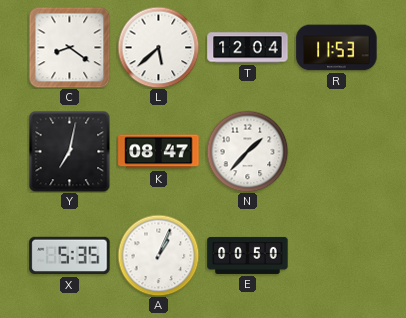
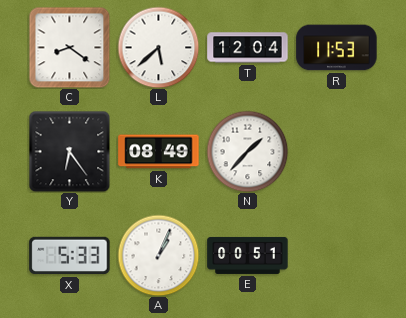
Y: 7:02 -> 6:24 (69, 151)
K: 08:47 -> 08:49 (159, 152)
X: 5:35 -> 5:33 (70, 256)
E: 00:50 -> 00:51 (248, 255)
